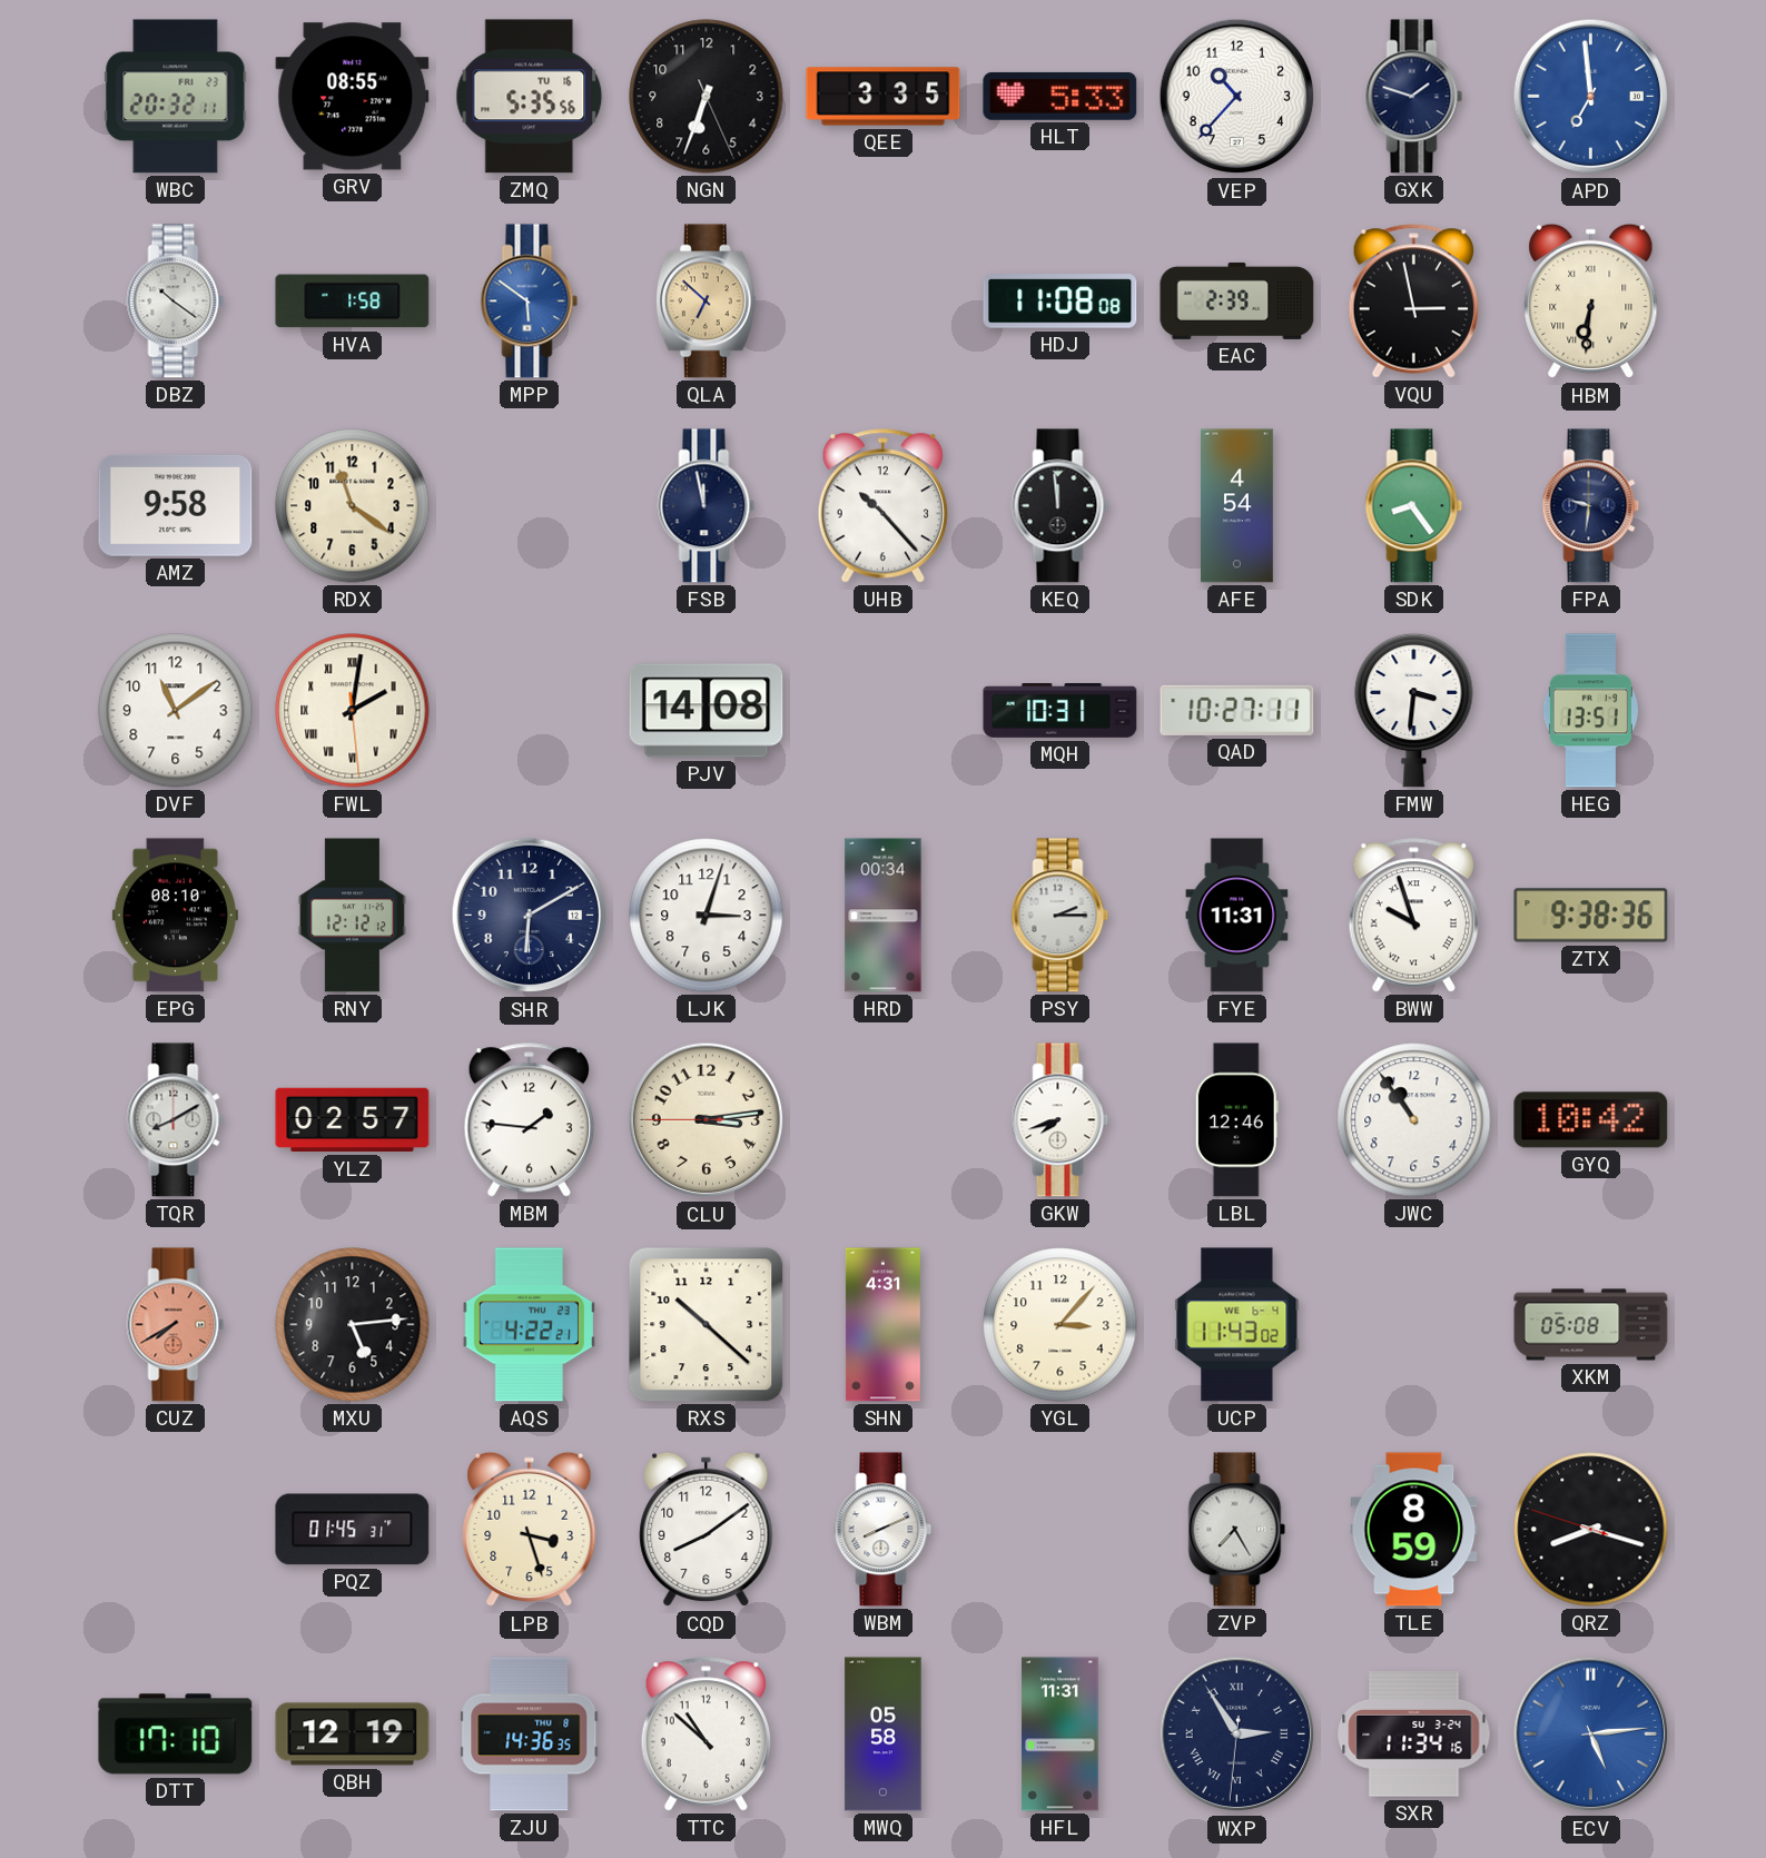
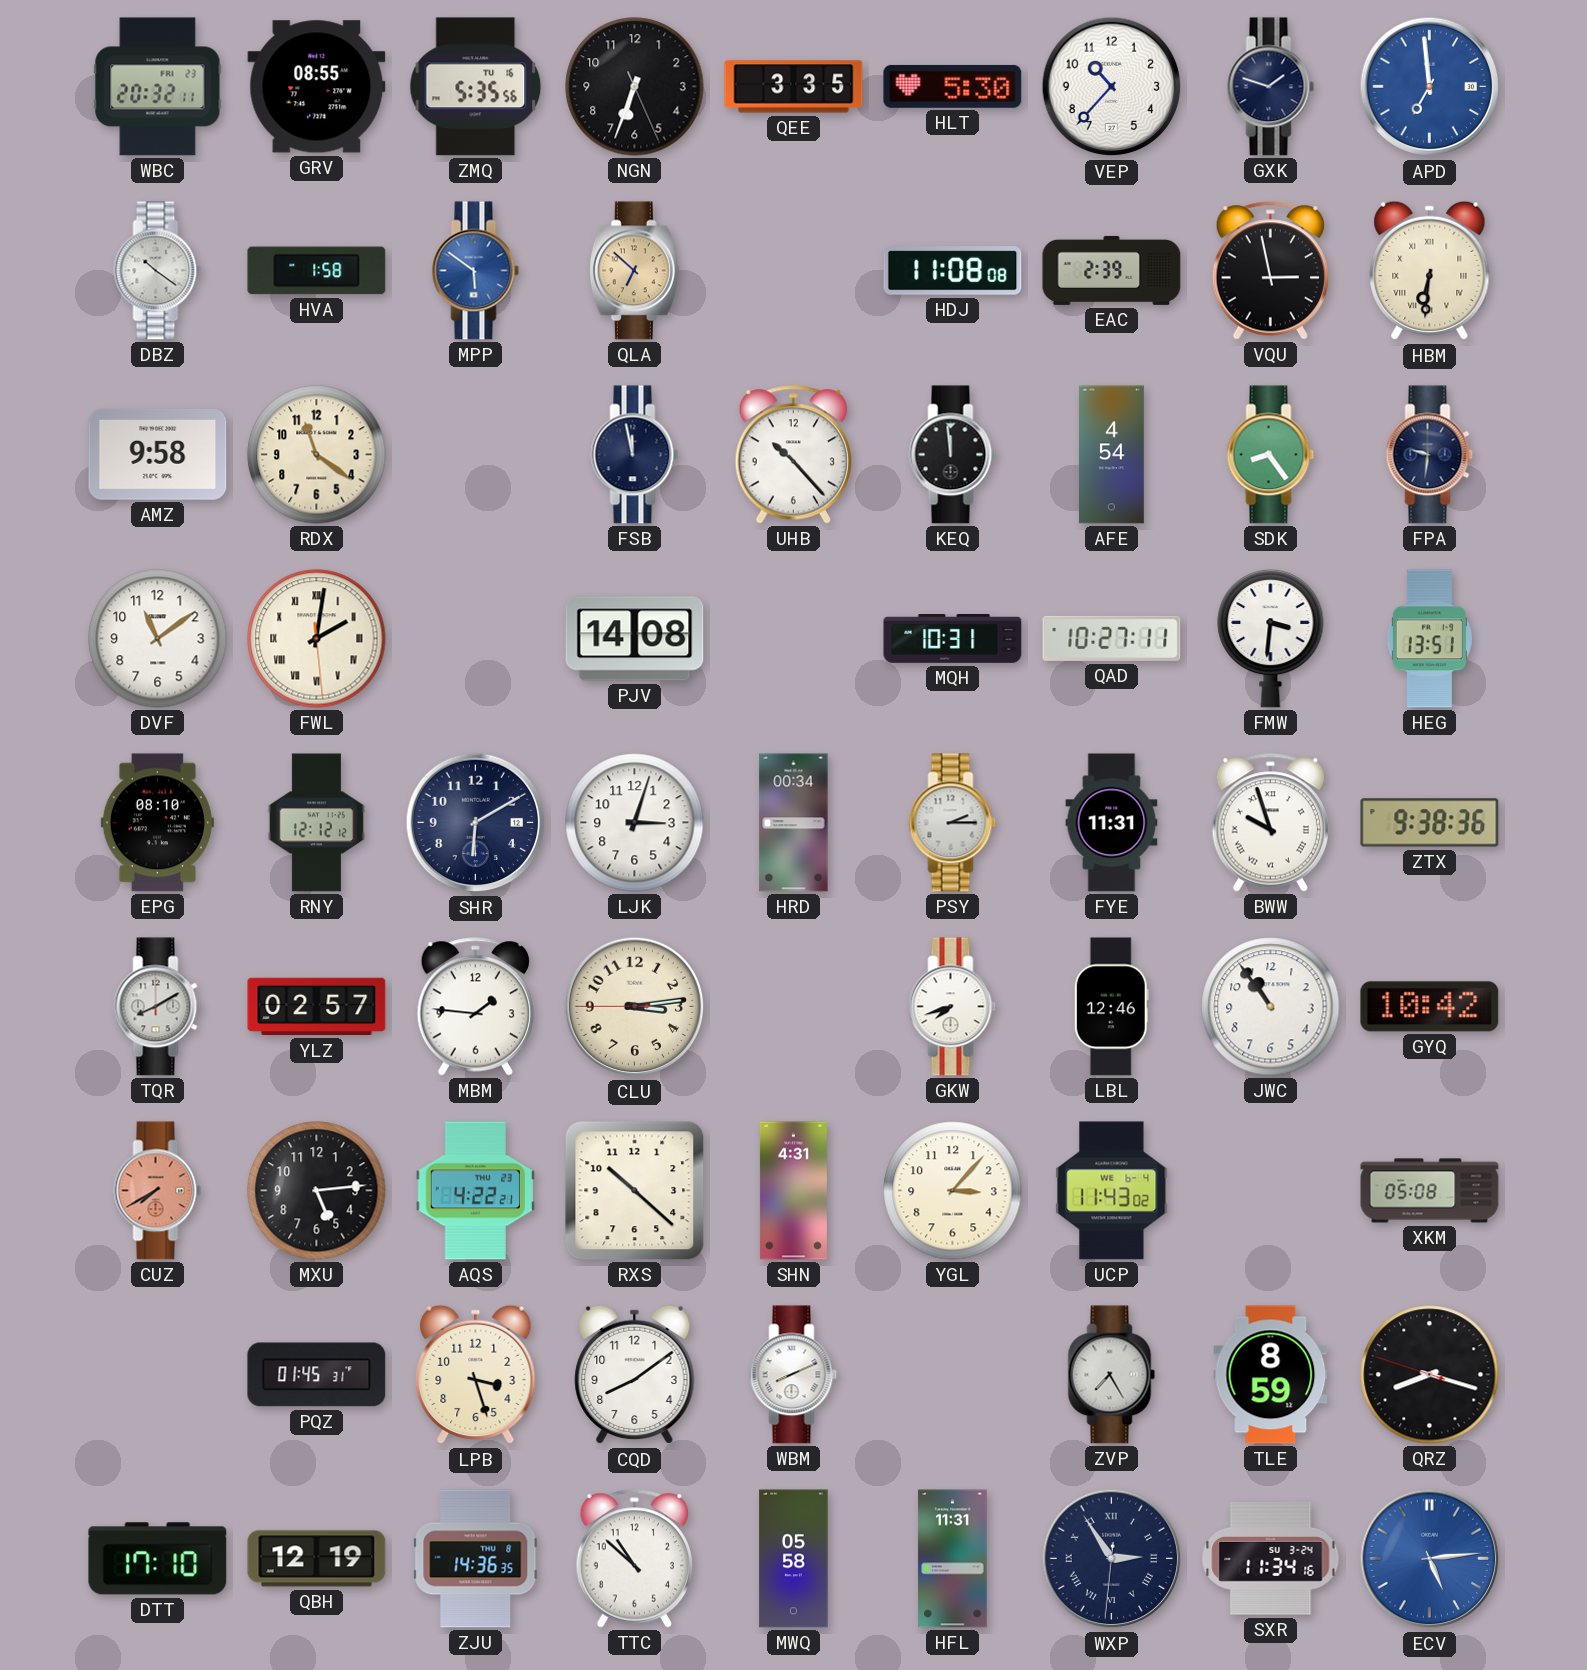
HLT: 5:33 -> 5:30 (953, 86)
